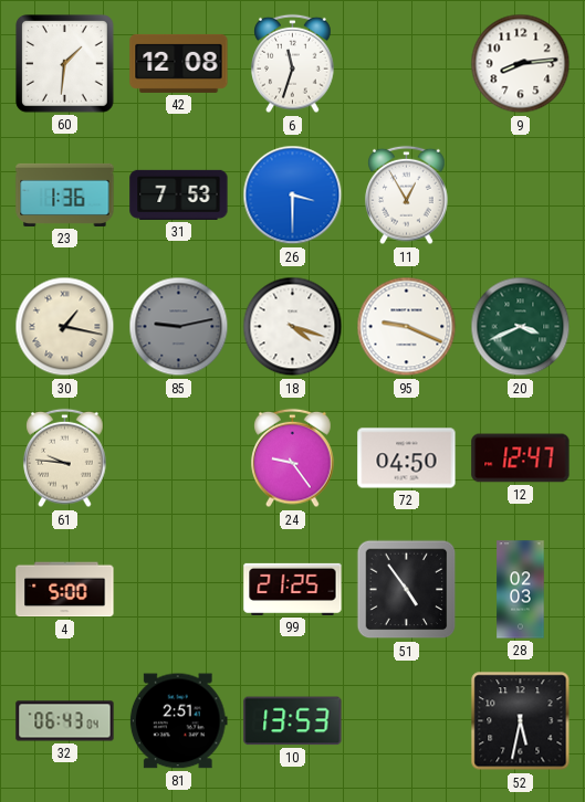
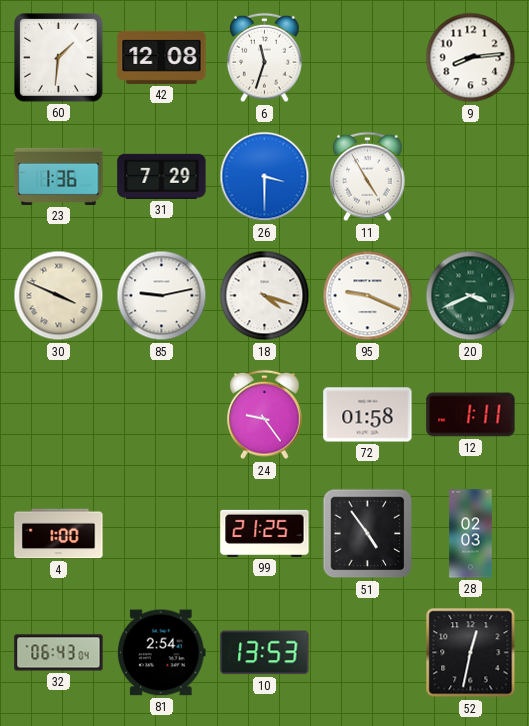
31: 7:53 -> 7:29 (162, 176)
11: 12:55 -> 4:55 (368, 177)
30: 1:17 -> 3:49 (59, 296)
85 dial: grey -> white (162, 296)
61: 9:46 -> none (65, 458)
72: 04:50 -> 01:58 (368, 415)
12: 12:47 -> 1:11 (471, 415)
4: 5:00 -> 1:00 (59, 534)
81: 2:51 -> 2:54 (161, 653)
52: 5:32 -> 12:32 (471, 653)
